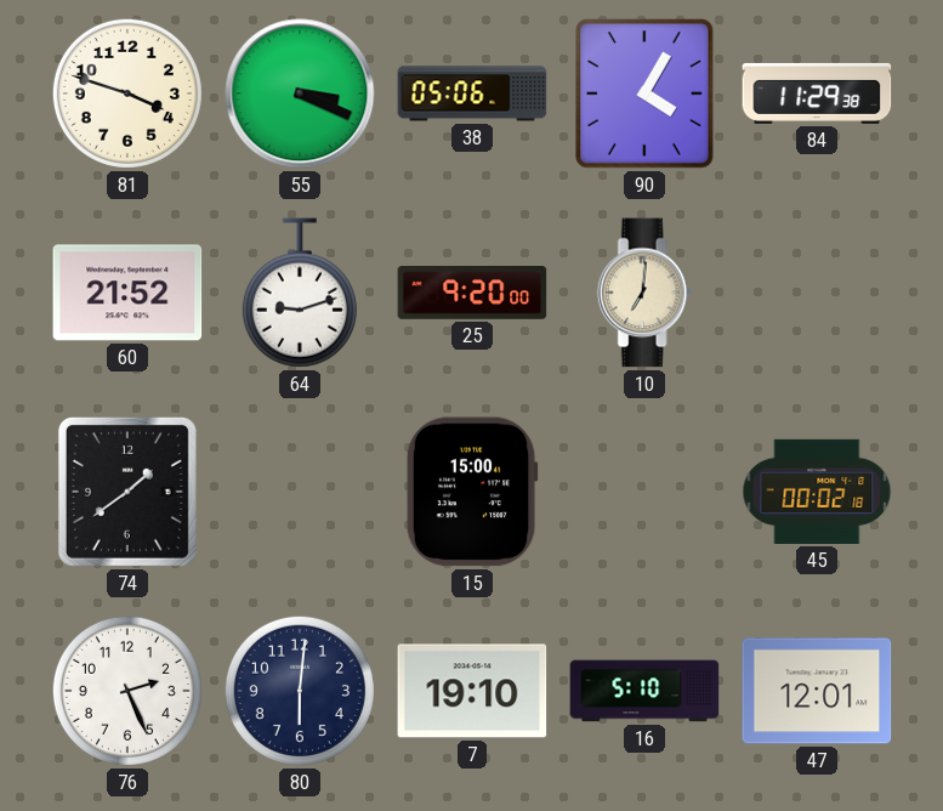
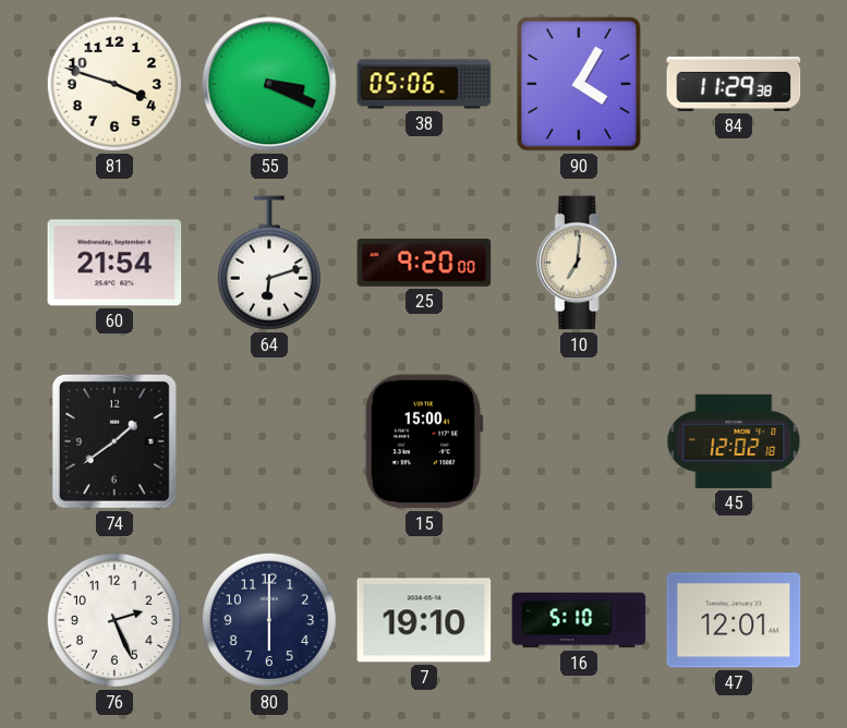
60: 21:52 -> 21:54 (114, 263)
64: 9:12 -> 6:12 (269, 263)
45: 00:02 -> 12:02 (734, 441)
80: 6:01 -> 6:00 (269, 620)
